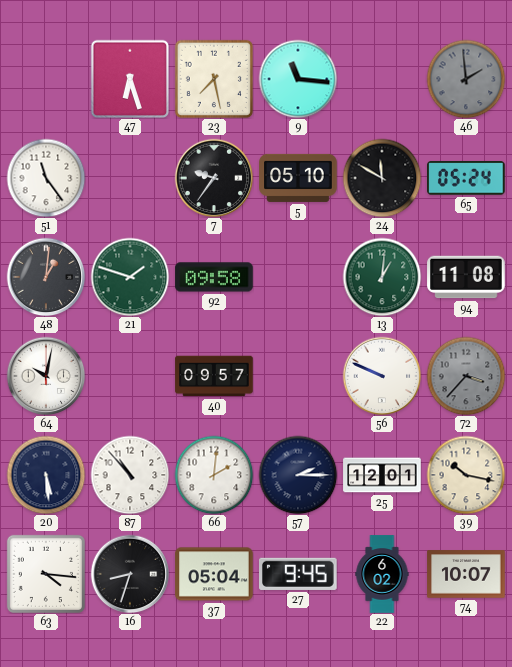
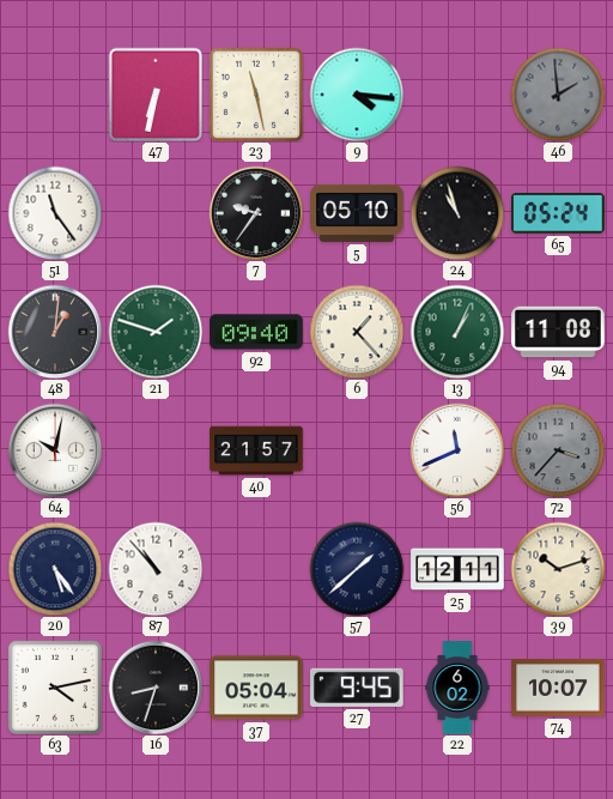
47: 6:27 -> 6:32 (156, 95)
23: 7:28 -> 11:28 (256, 95)
9: 11:16 -> 4:16 (357, 95)
24: 11:50 -> 10:57 (457, 213)
92: 09:58 -> 09:40 (256, 332)
6: none -> 1:23 (357, 332)
13: 1:01 -> 1:04 (457, 332)
40: 09:57 -> 21:57 (256, 450)
56: 9:49 -> 11:41 (457, 450)
20: 5:29 -> 5:24 (55, 569)
66: 2:01 -> none (214, 475)
57: 2:15 -> 1:38 (357, 569)
25: 12:01 -> 12:11 (457, 569)
39: 10:17 -> 10:12 (558, 569)
63: 4:16 -> 4:13 (55, 688)
